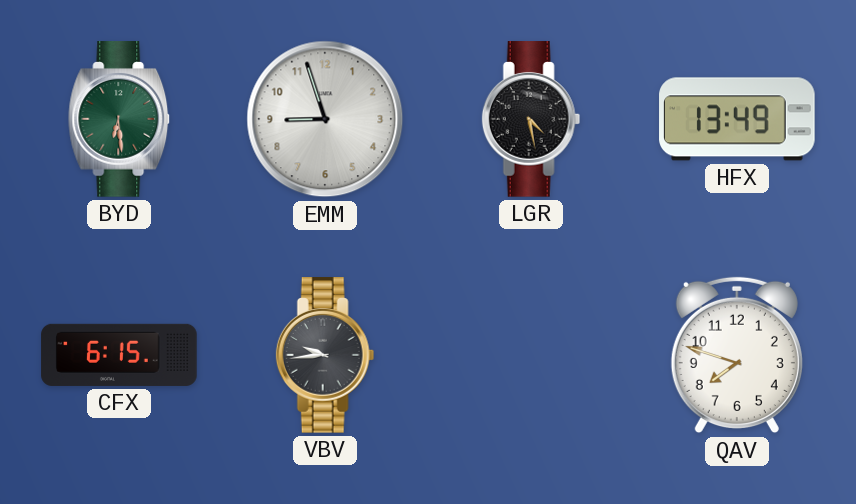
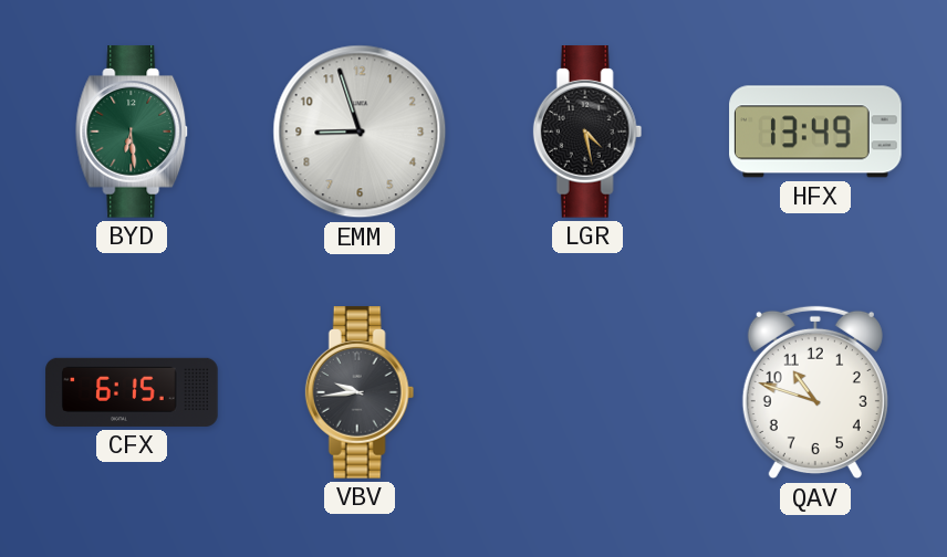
QAV: 7:48 -> 10:48 (815, 392)
